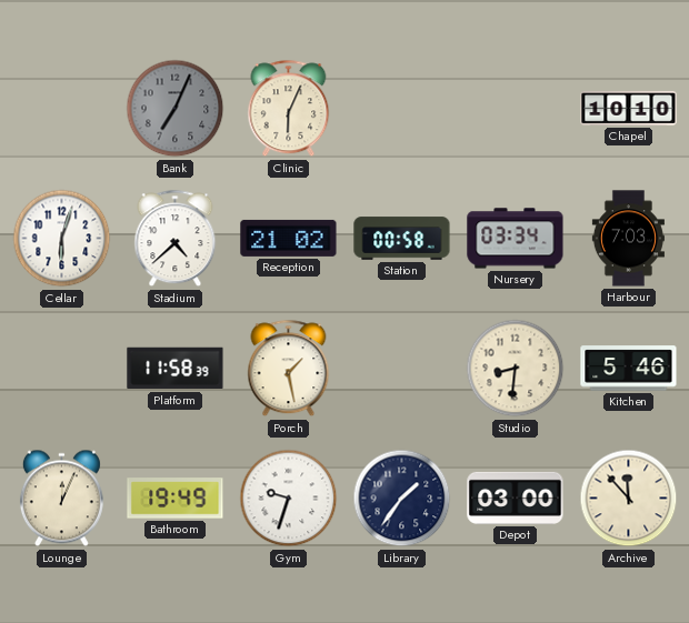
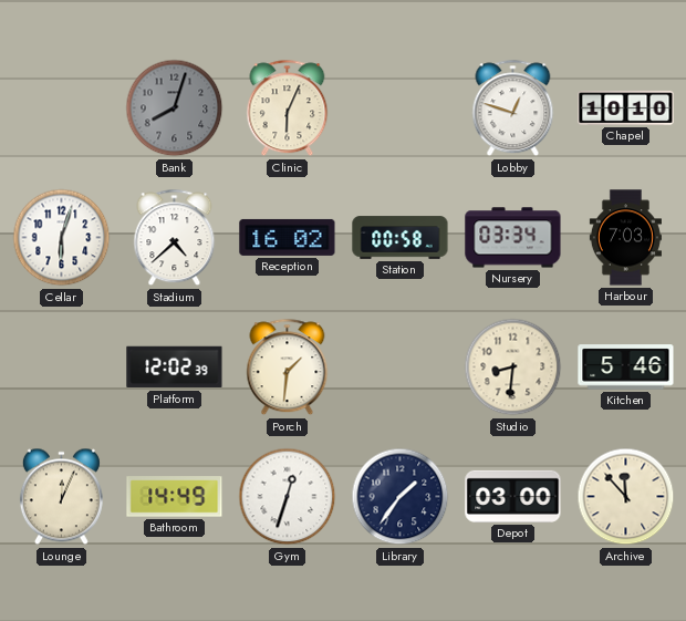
Bank: 7:04 -> 8:03 (175, 108)
Lobby: none -> 12:48 (513, 108)
Reception: 21:02 -> 16:02 (288, 237)
Platform: 11:58 -> 12:02 (175, 368)
Porch: 1:28 -> 1:31 (288, 368)
Bathroom: 19:49 -> 14:49 (175, 497)
Gym: 9:33 -> 12:33 (288, 497)
